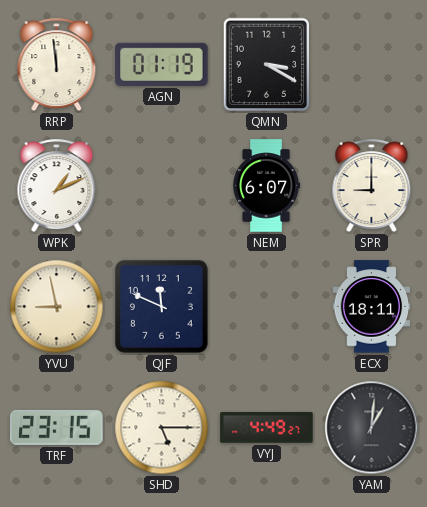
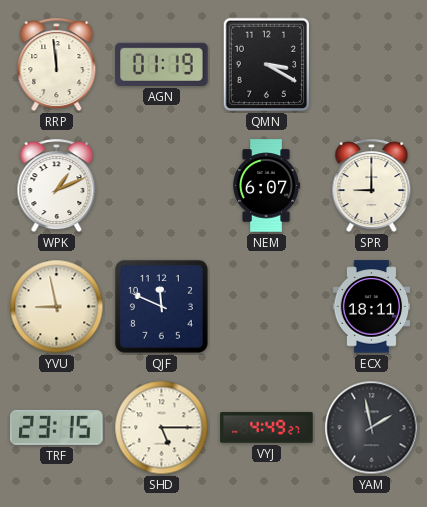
YAM: 1:01 -> 1:58 (372, 428)
